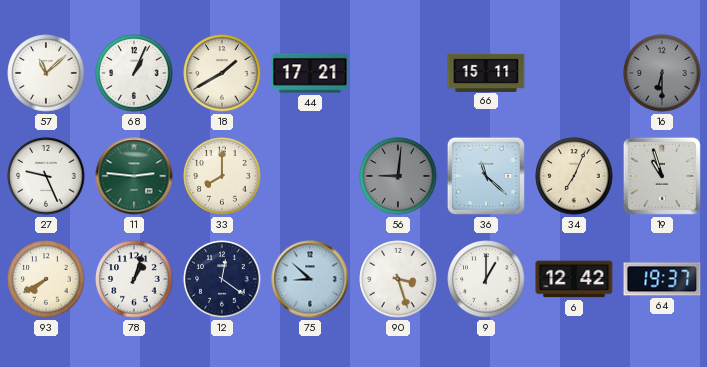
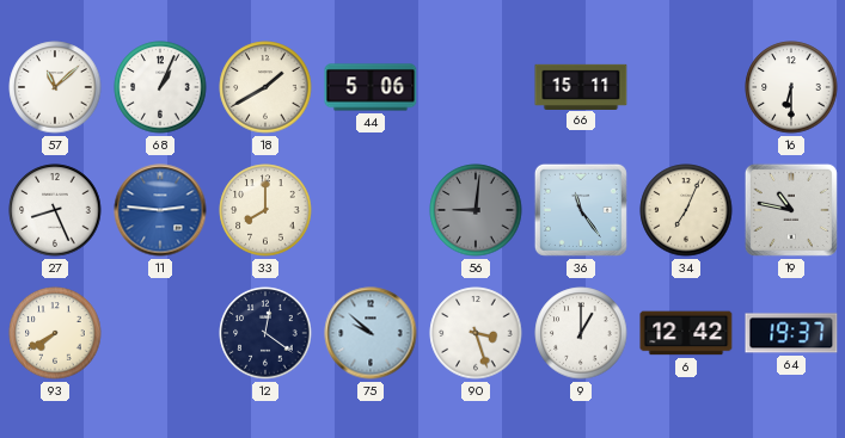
44: 17:21 -> 5:06 (371, 87)
16 dial: grey -> white (791, 87)
27: 9:26 -> 8:26 (55, 210)
11 dial: green -> blue (160, 210)
36: 11:22 -> 11:24 (581, 210)
19: 10:57 -> 10:47 (791, 210)
78: 1:03 -> none (134, 279)
75: 8:52 -> 9:52 (371, 333)
